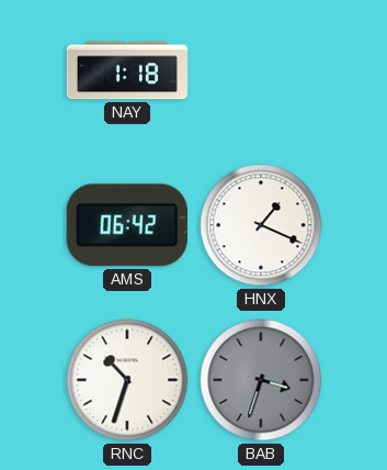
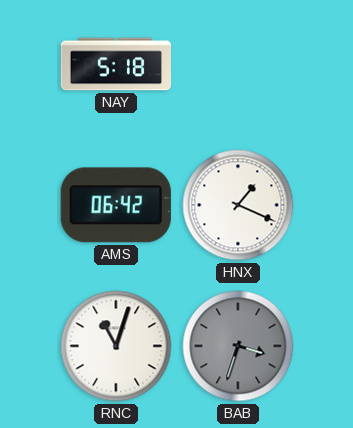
NAY: 1:18 -> 5:18 (115, 64)
RNC: 10:33 -> 11:03 (116, 346)
